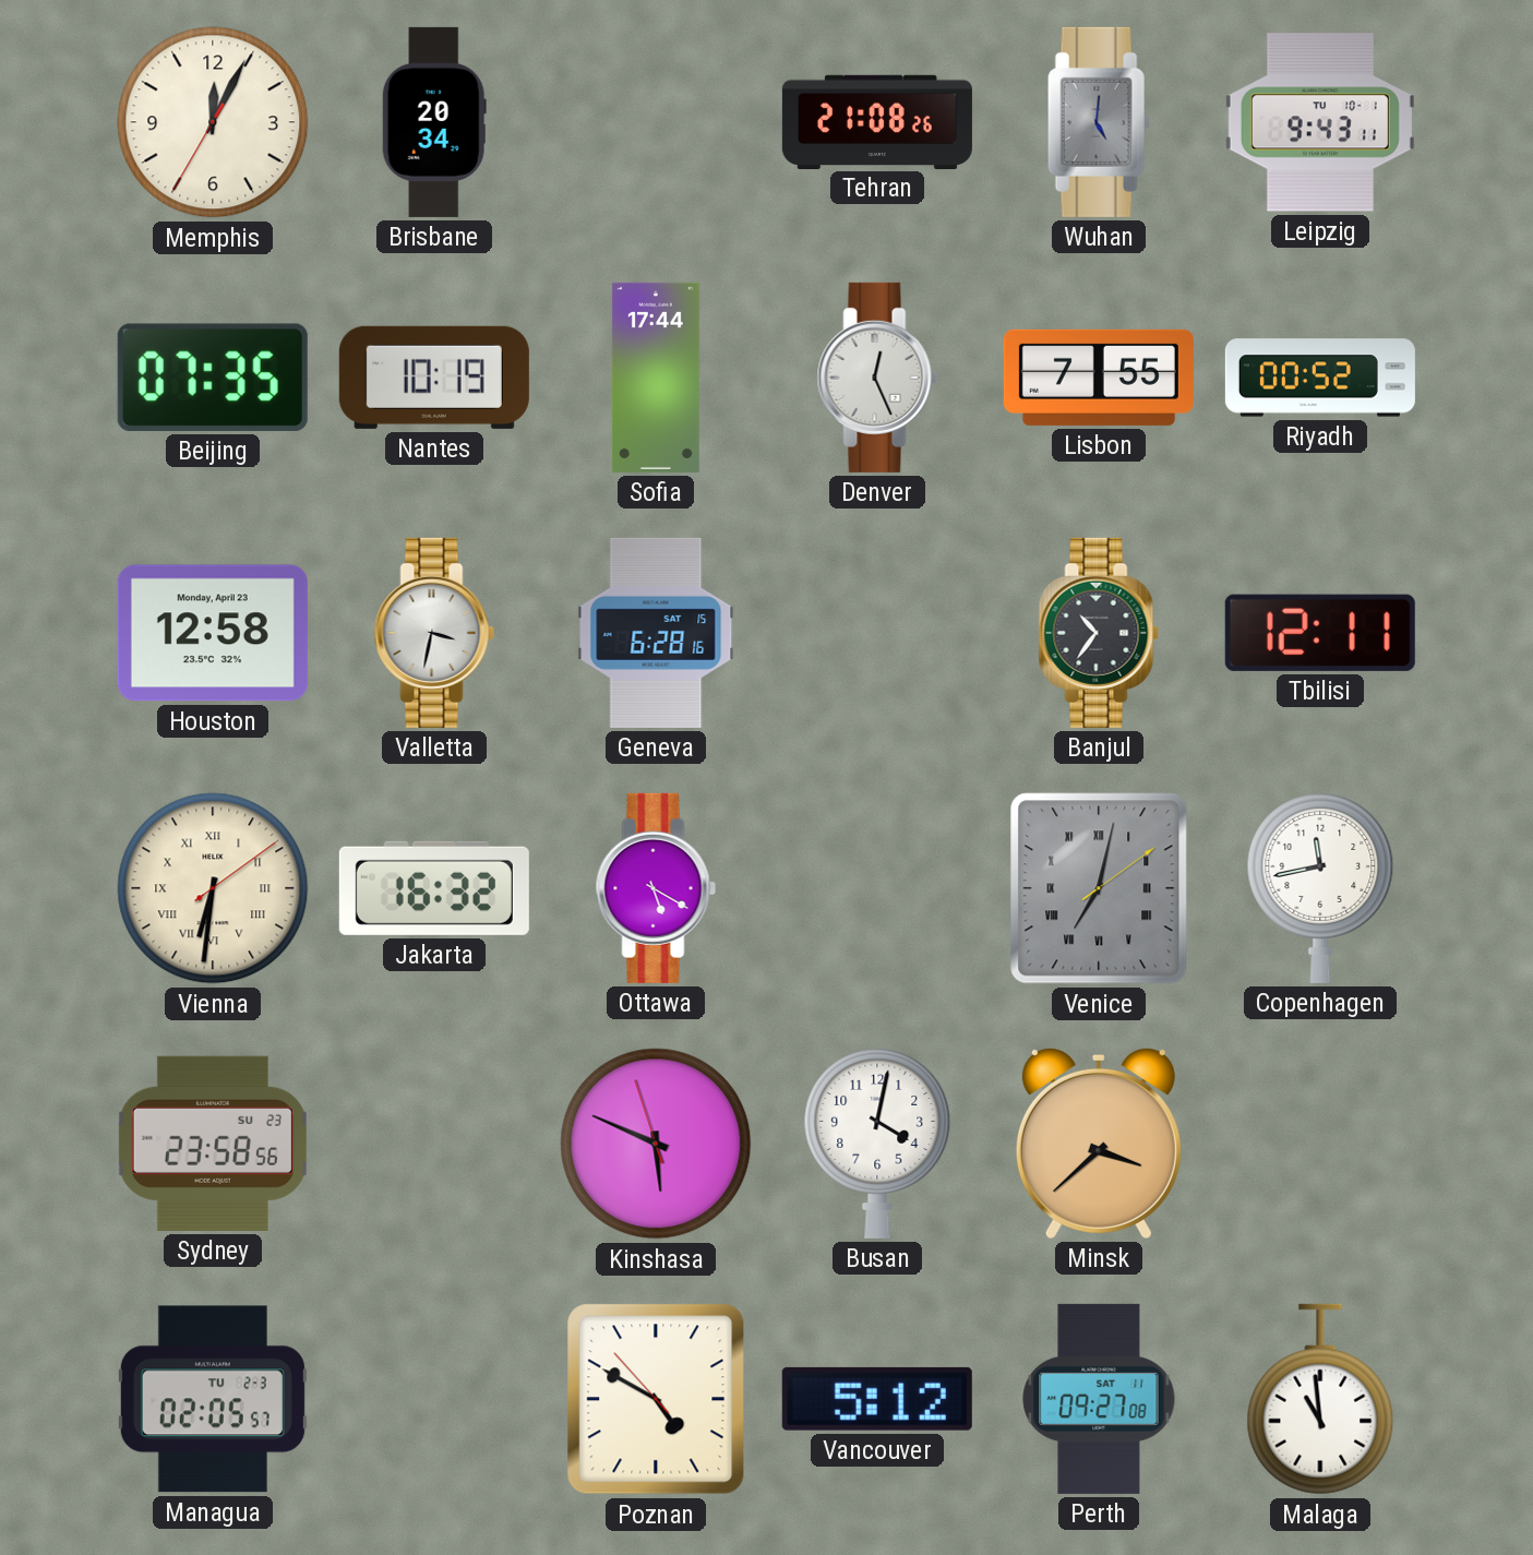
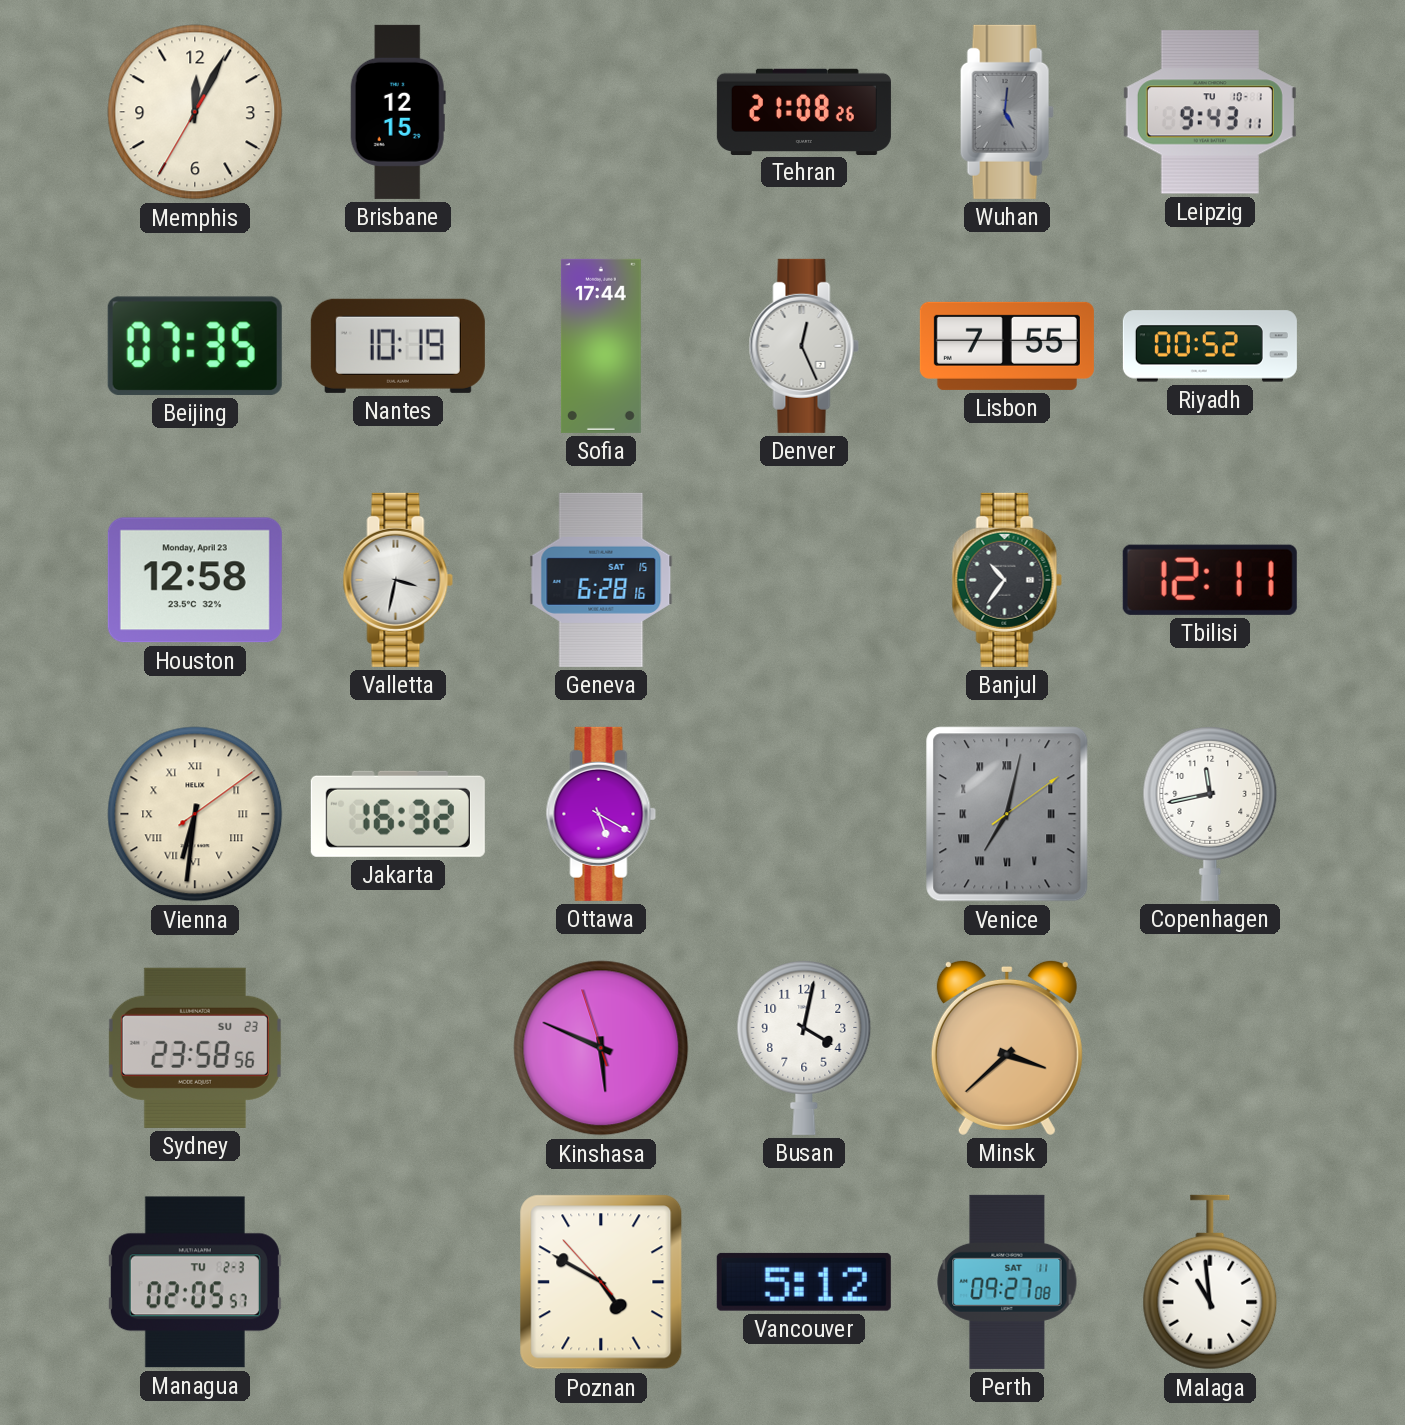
Brisbane: 20:34 -> 12:15 (398, 112)
